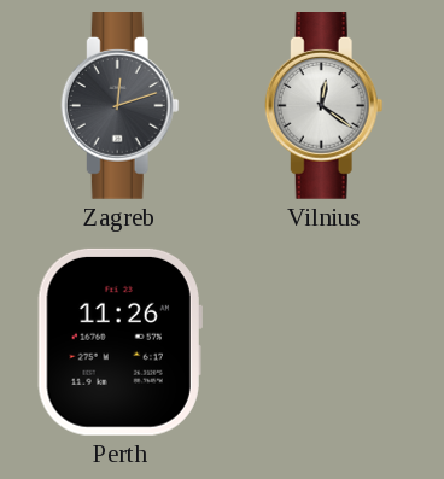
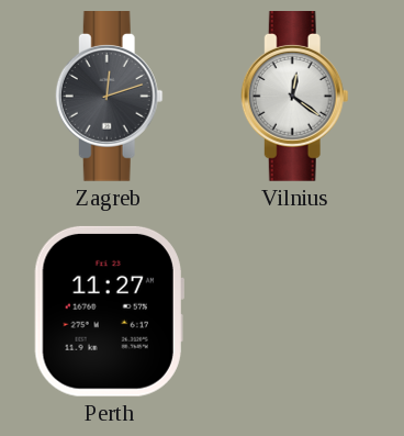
Perth: 11:26 -> 11:27 (109, 311)
